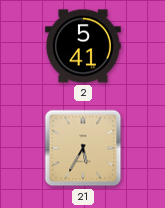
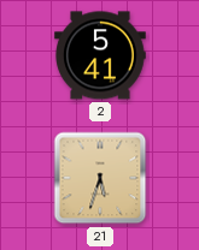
21: 5:35 -> 5:33 (100, 178)
